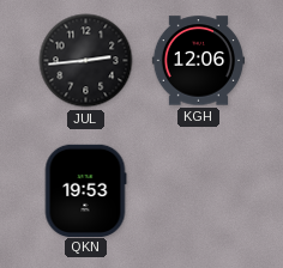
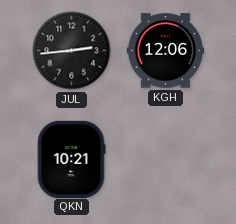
QKN: 19:53 -> 10:21 (71, 159)
